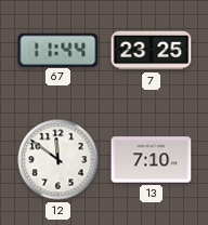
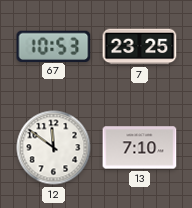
67: 11:44 -> 10:53 (54, 46)
